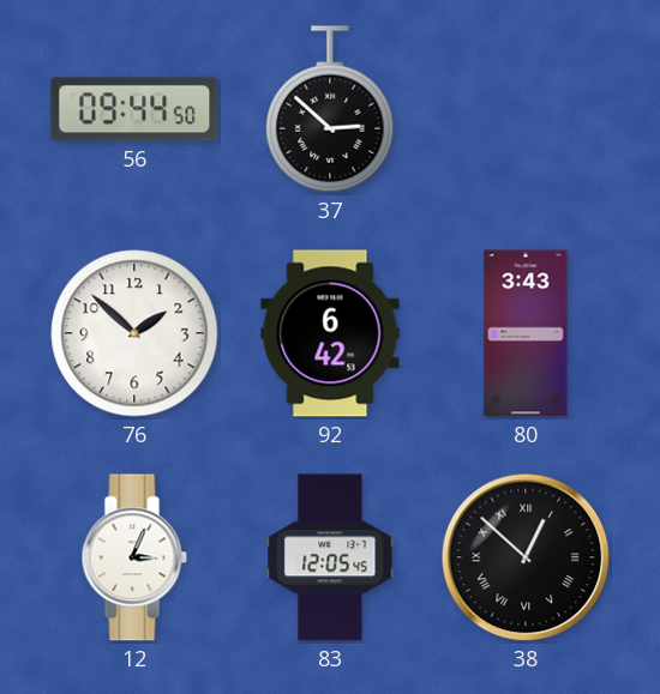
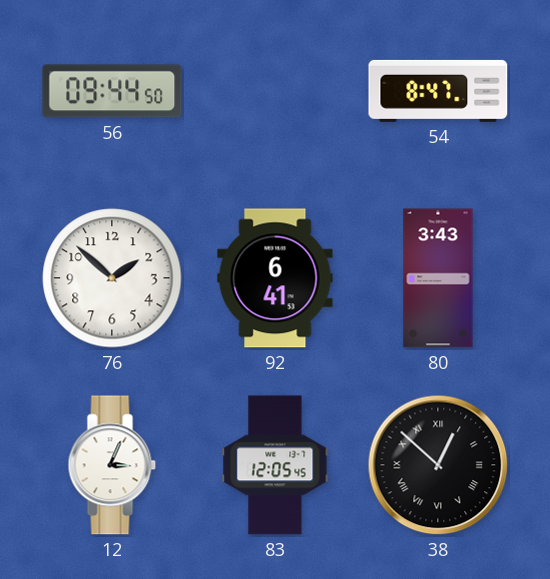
37: 2:52 -> none (330, 109)
54: none -> 8:47 (438, 91)
92: 6:42 -> 6:41 (275, 278)
